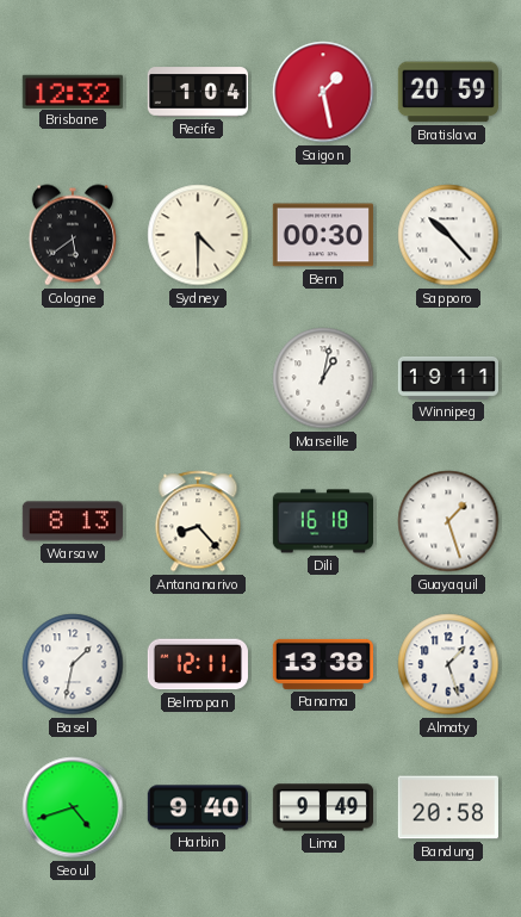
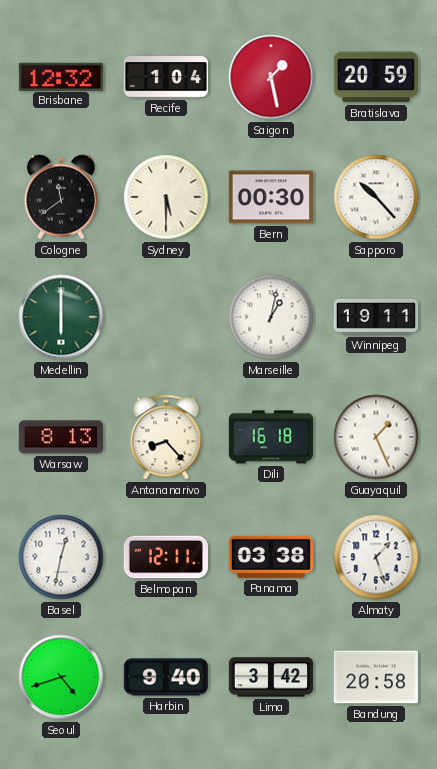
Cologne: 5:39 -> 11:39 (61, 197)
Sydney: 4:30 -> 5:30 (166, 197)
Medellin: none -> 6:00 (61, 317)
Guayaquil: 1:27 -> 1:26 (376, 437)
Basel: 1:32 -> 12:32 (61, 557)
Panama: 13:38 -> 03:38 (270, 557)
Lima: 9:49 -> 3:42 (270, 677)
